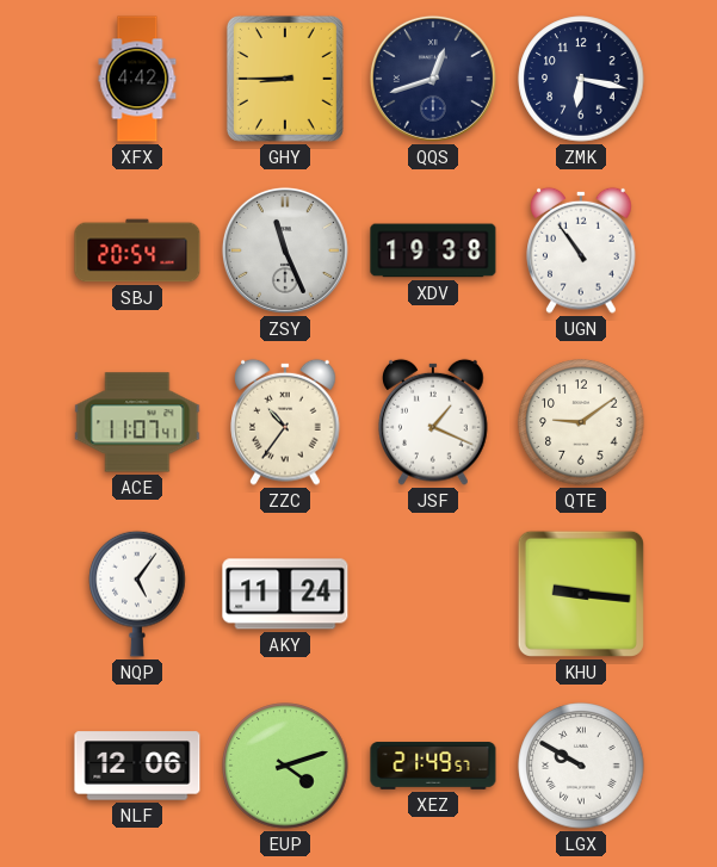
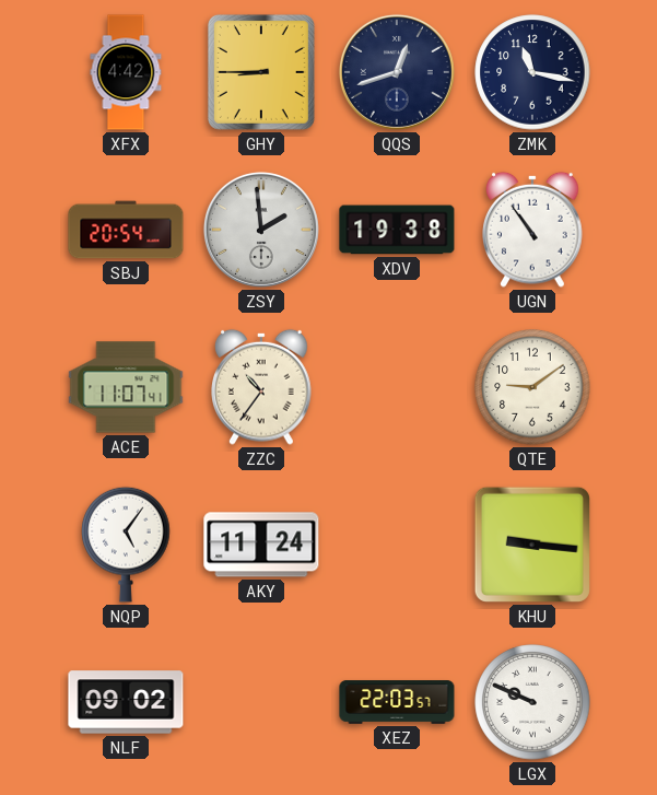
ZMK: 6:17 -> 11:17 (532, 72)
ZSY: 11:26 -> 1:59 (261, 230)
JSF: 1:19 -> none (433, 422)
NLF: 12:06 -> 09:02 (126, 702)
EUP: 4:12 -> none (285, 766)
XEZ: 21:49 -> 22:03 (397, 702)
LGX: 9:50 -> 9:49 (532, 702)
